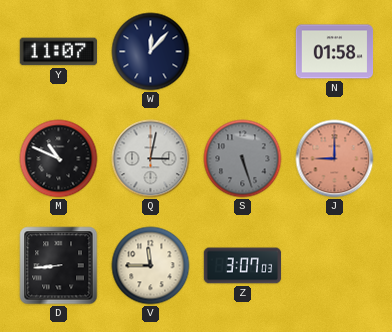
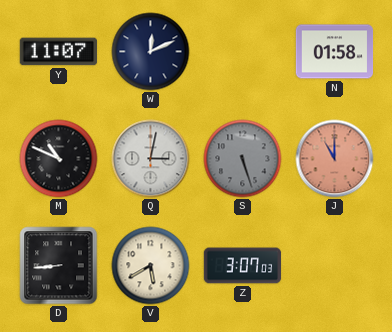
W: 12:07 -> 12:11 (151, 52)
J: 9:00 -> 11:00 (335, 159)
V: 11:45 -> 5:40 (151, 266)
